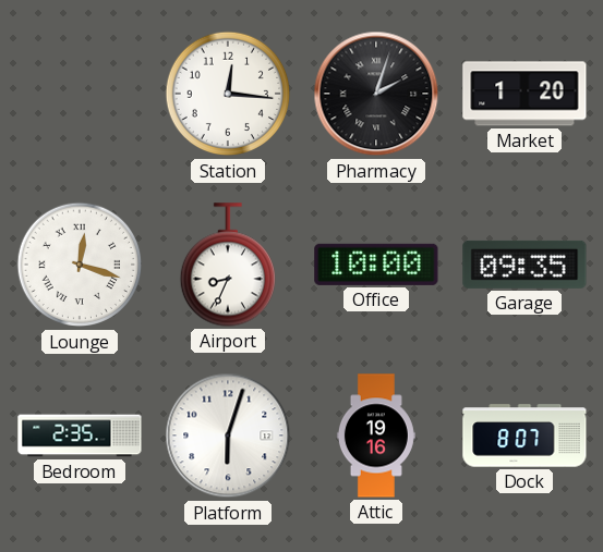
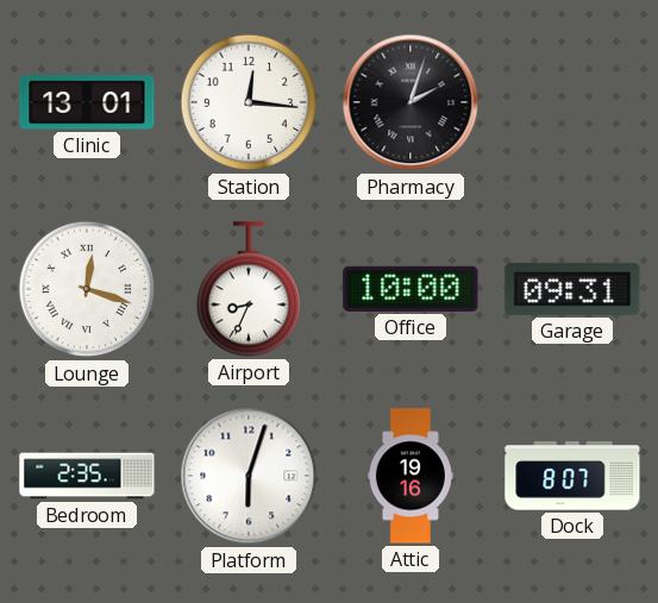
Clinic: none -> 13:01 (87, 102)
Market: 1:20 -> none (524, 94)
Garage: 09:35 -> 09:31 (572, 289)
